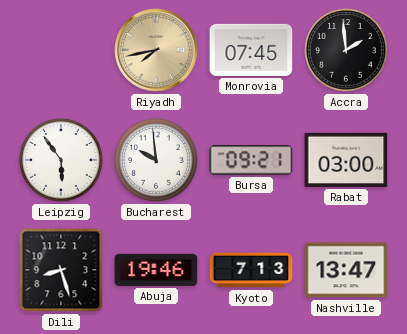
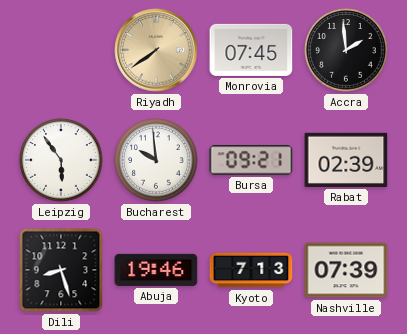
Riyadh: 7:43 -> 7:39 (156, 50)
Rabat: 03:00 -> 02:39 (346, 160)
Nashville: 13:47 -> 07:39 (346, 270)
